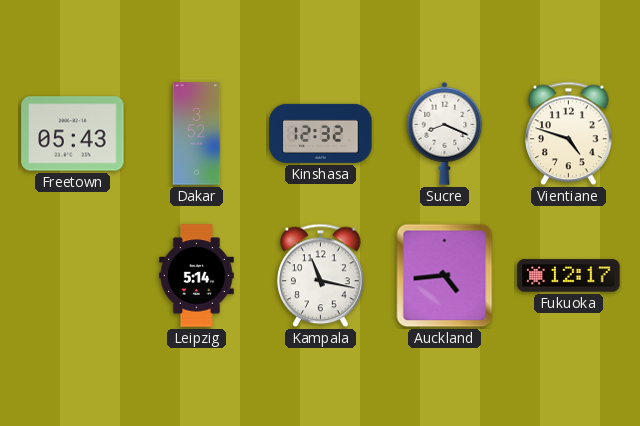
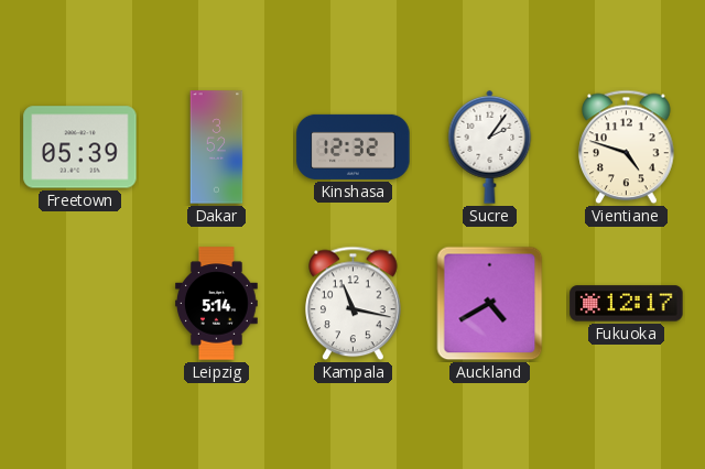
Freetown: 05:43 -> 05:39 (80, 148)
Sucre: 8:19 -> 2:06 (490, 146)
Auckland: 4:44 -> 4:40 (490, 304)
